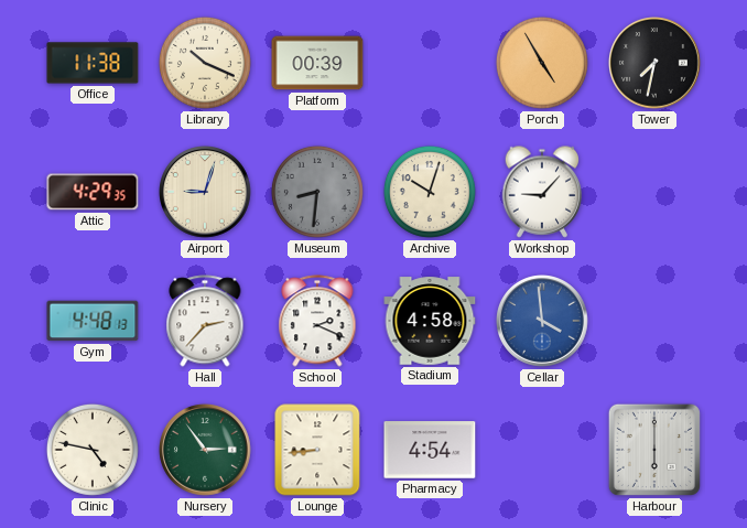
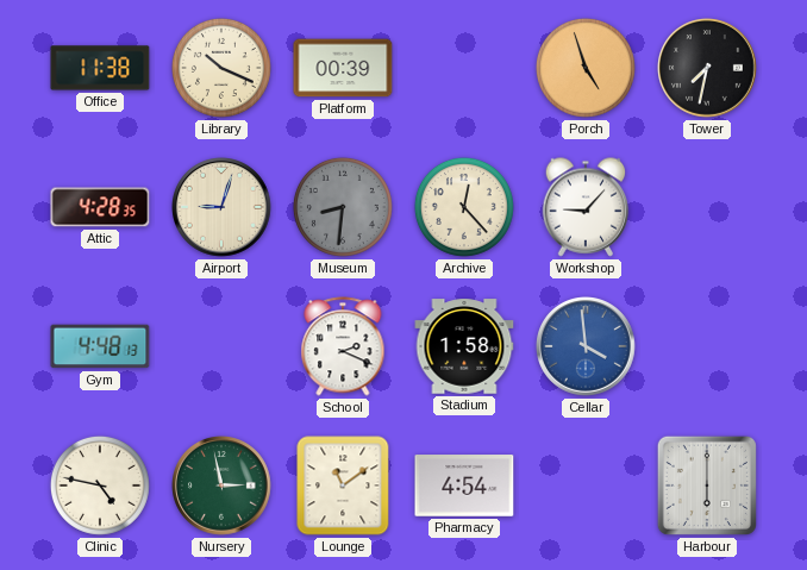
Porch: 4:55 -> 4:57 (586, 68)
Attic: 4:29 -> 4:28 (100, 207)
Archive: 10:03 -> 12:23 (464, 207)
Hall: 2:37 -> none (205, 321)
Stadium: 4:58 -> 1:58 (464, 346)
Nursery: 2:54 -> 2:58 (223, 487)
Lounge: 8:44 -> 11:09 (343, 486)
